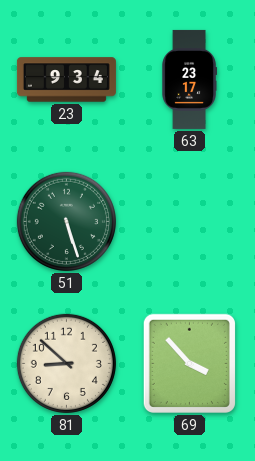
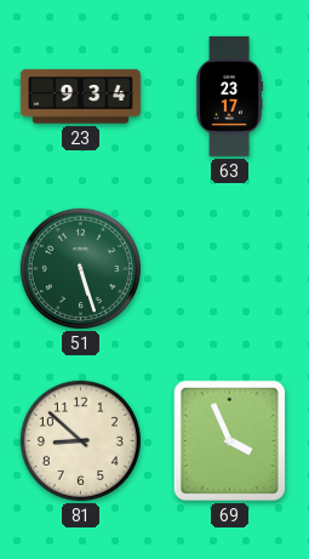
69: 3:53 -> 3:56 (229, 440)
